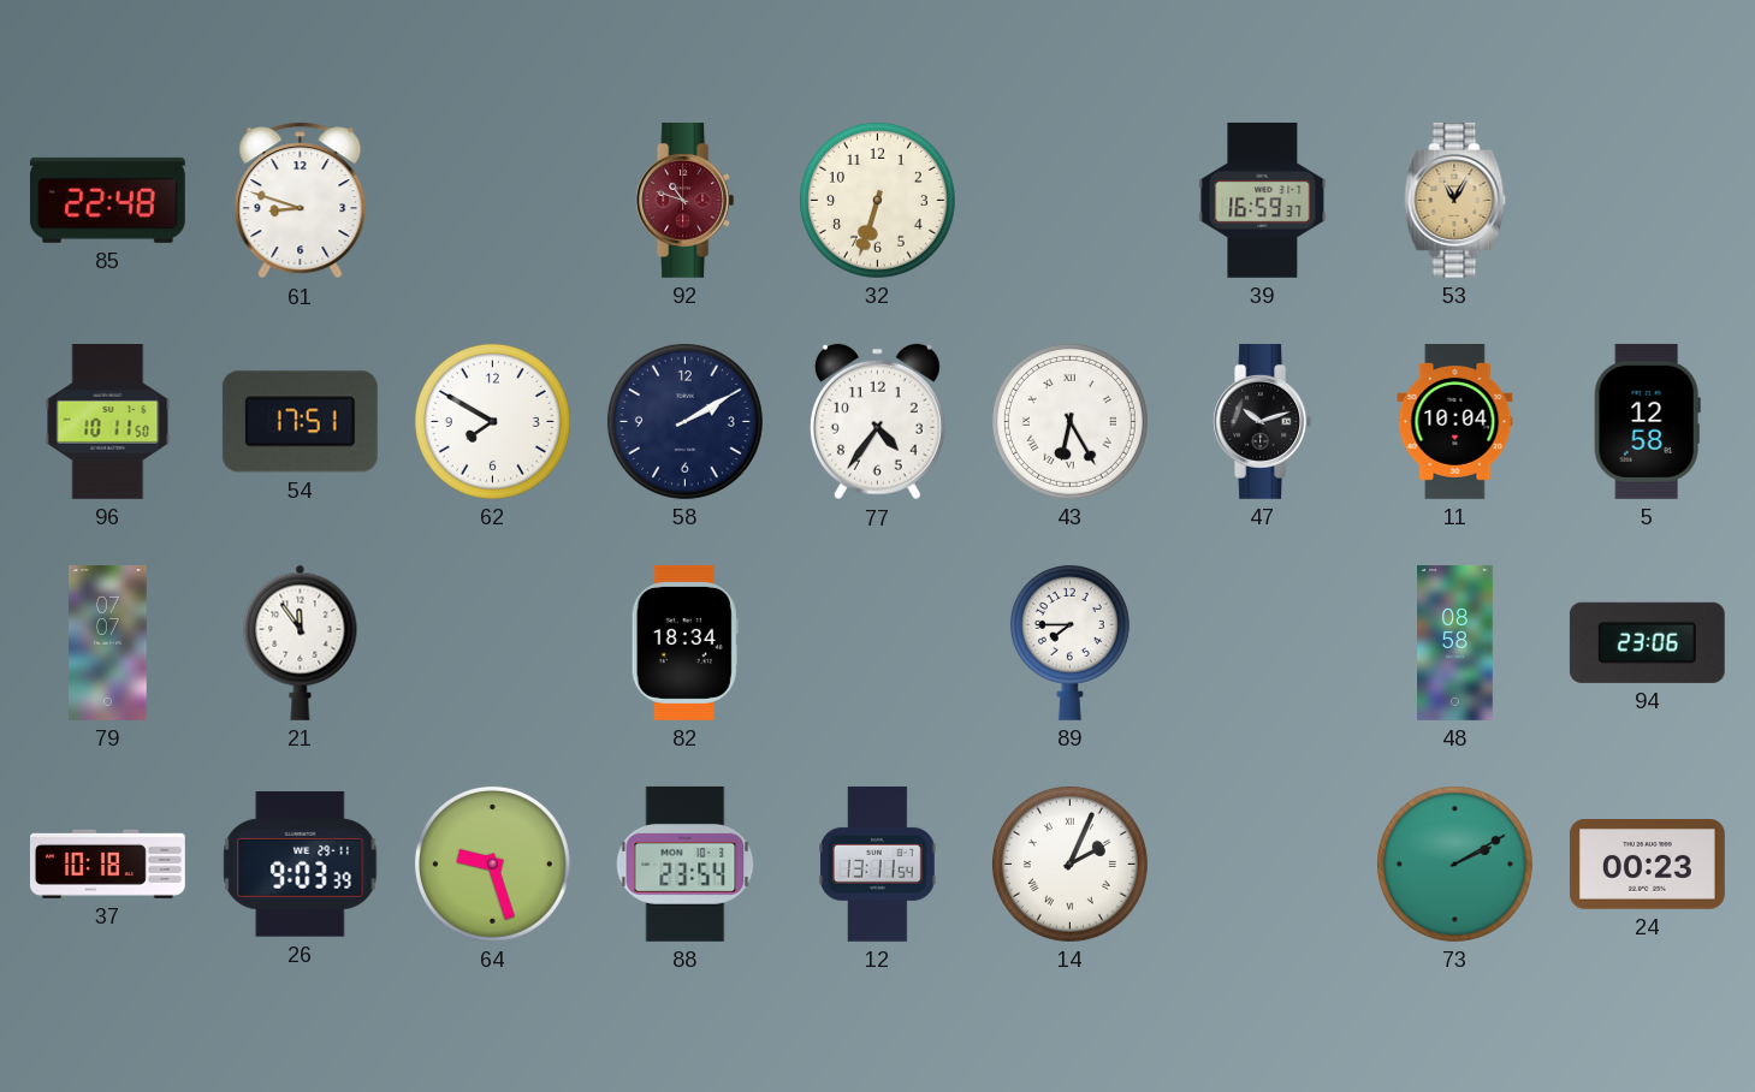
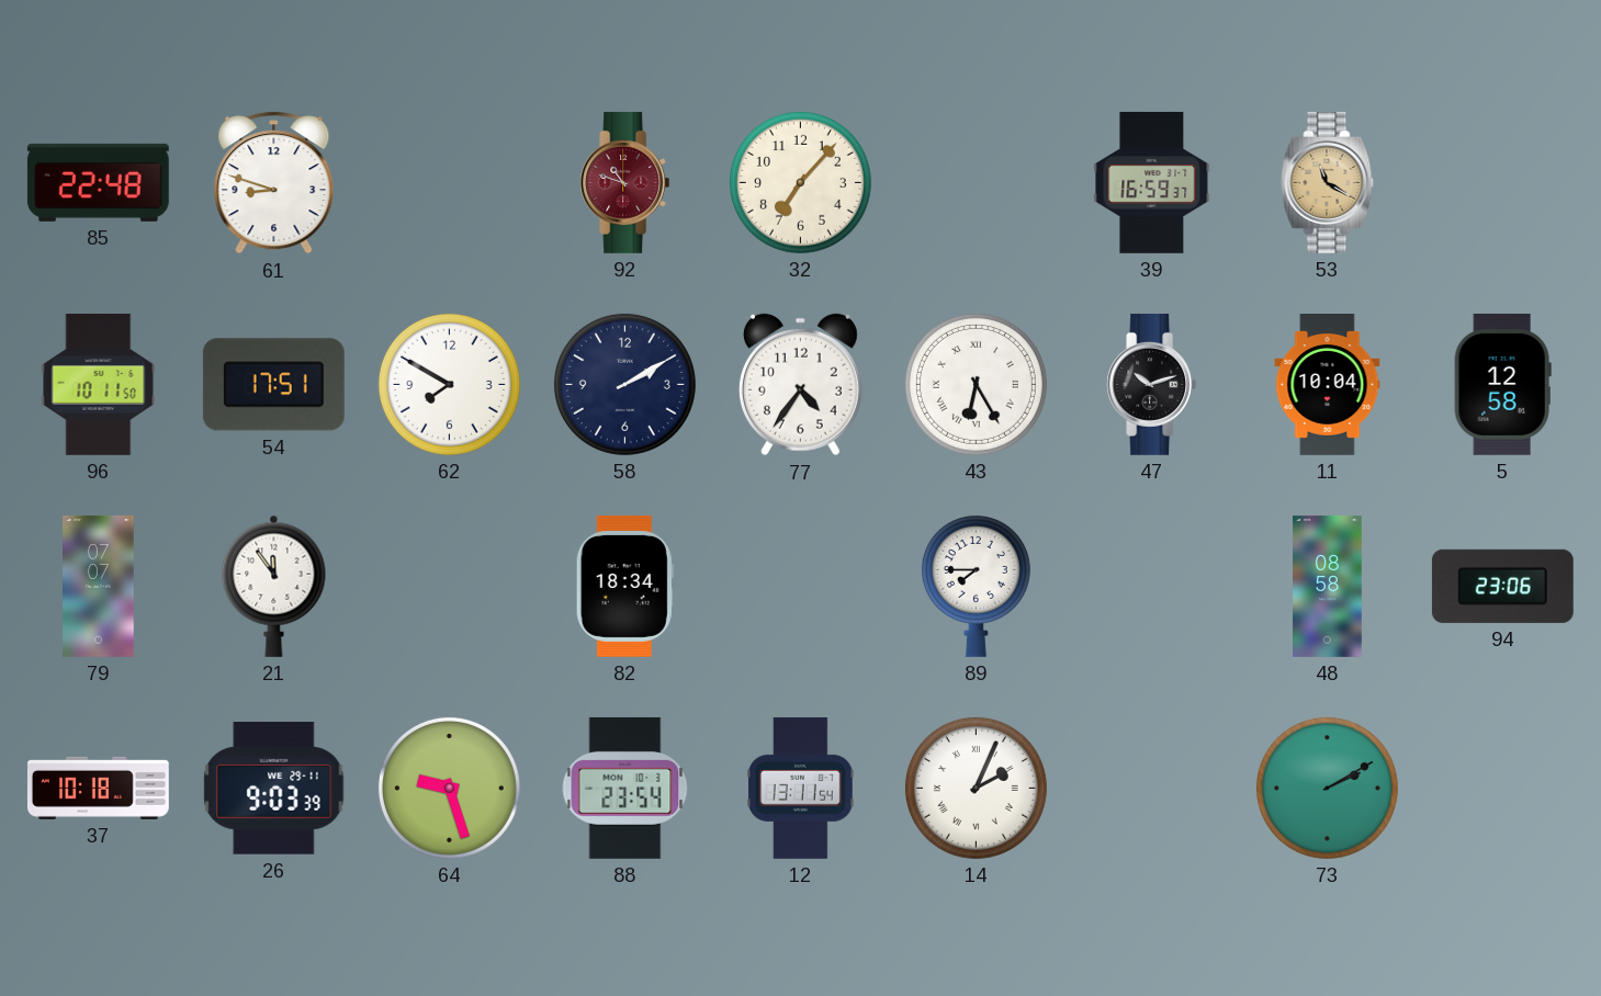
32: 6:33 -> 7:07 (800, 182)
53: 11:05 -> 11:20 (1328, 182)
24: 00:23 -> none (1647, 865)
